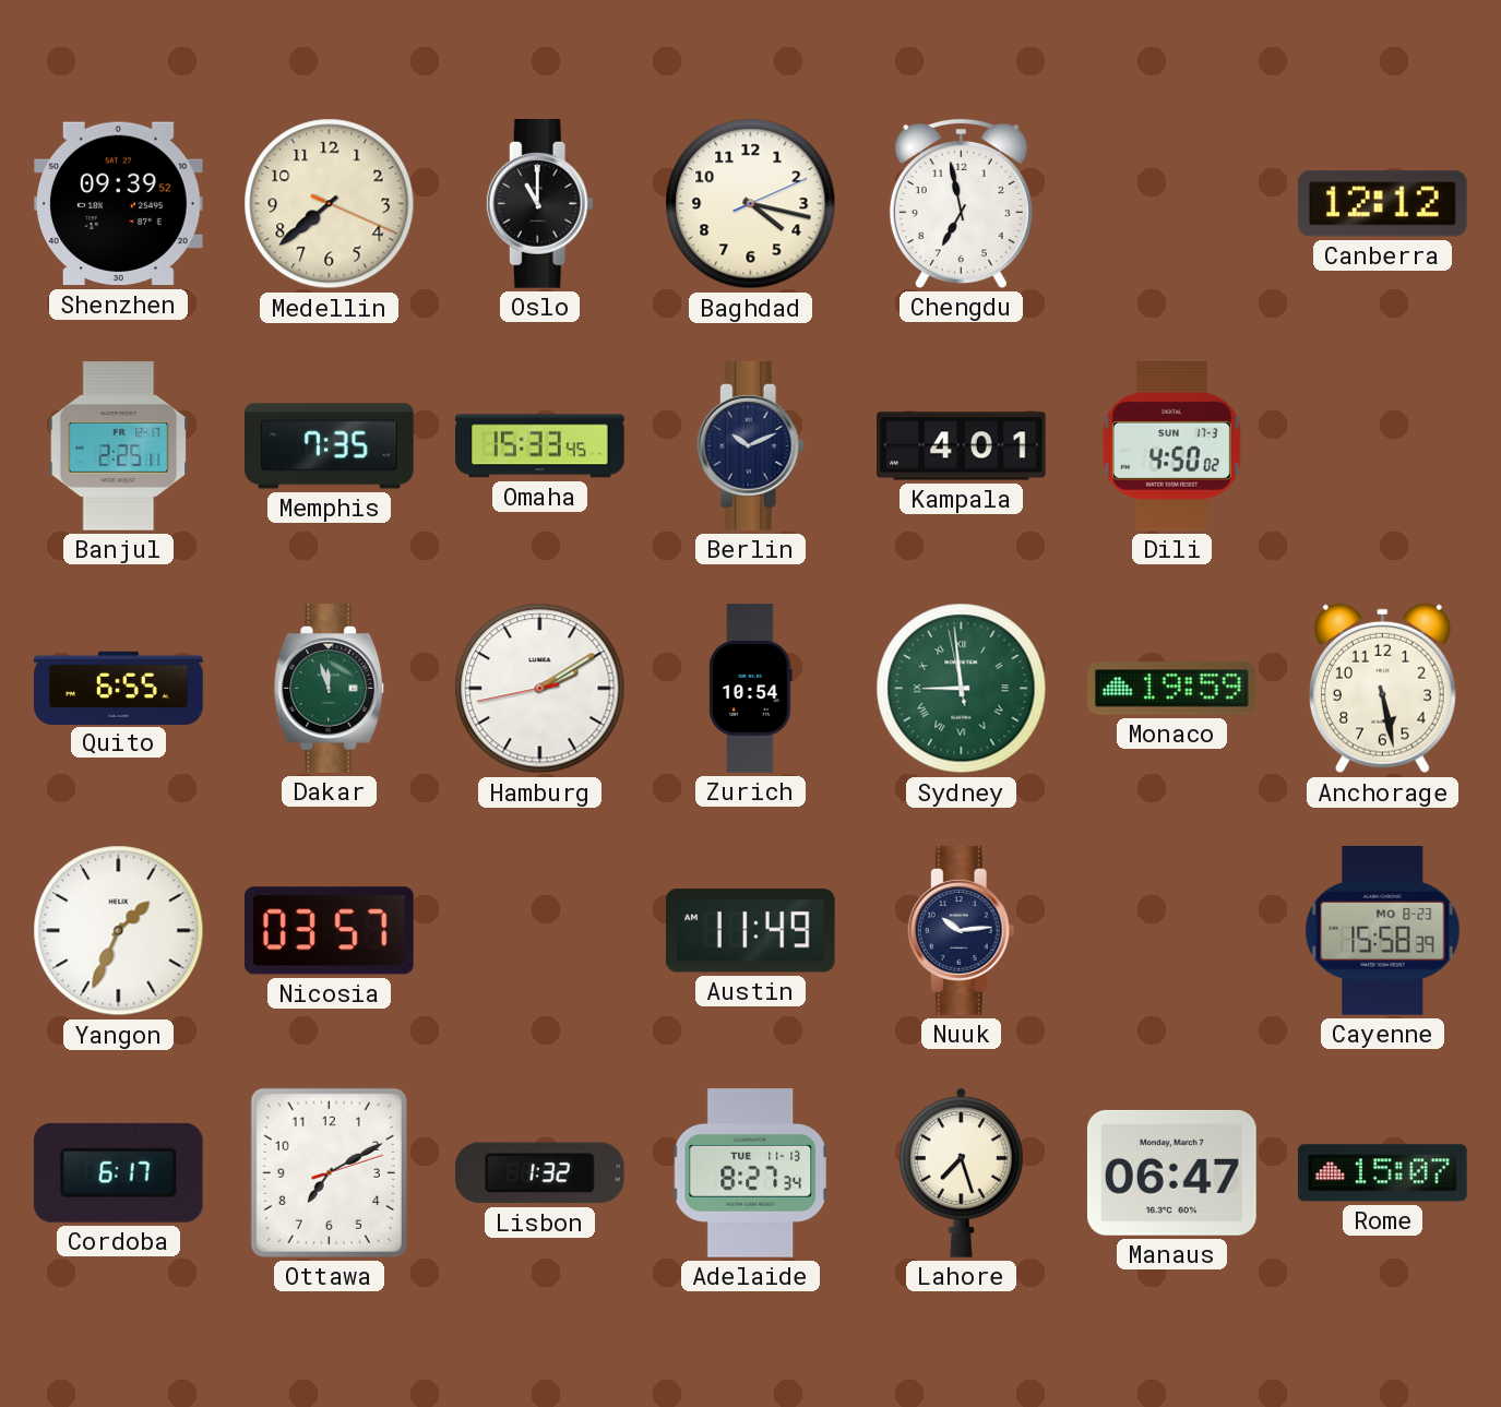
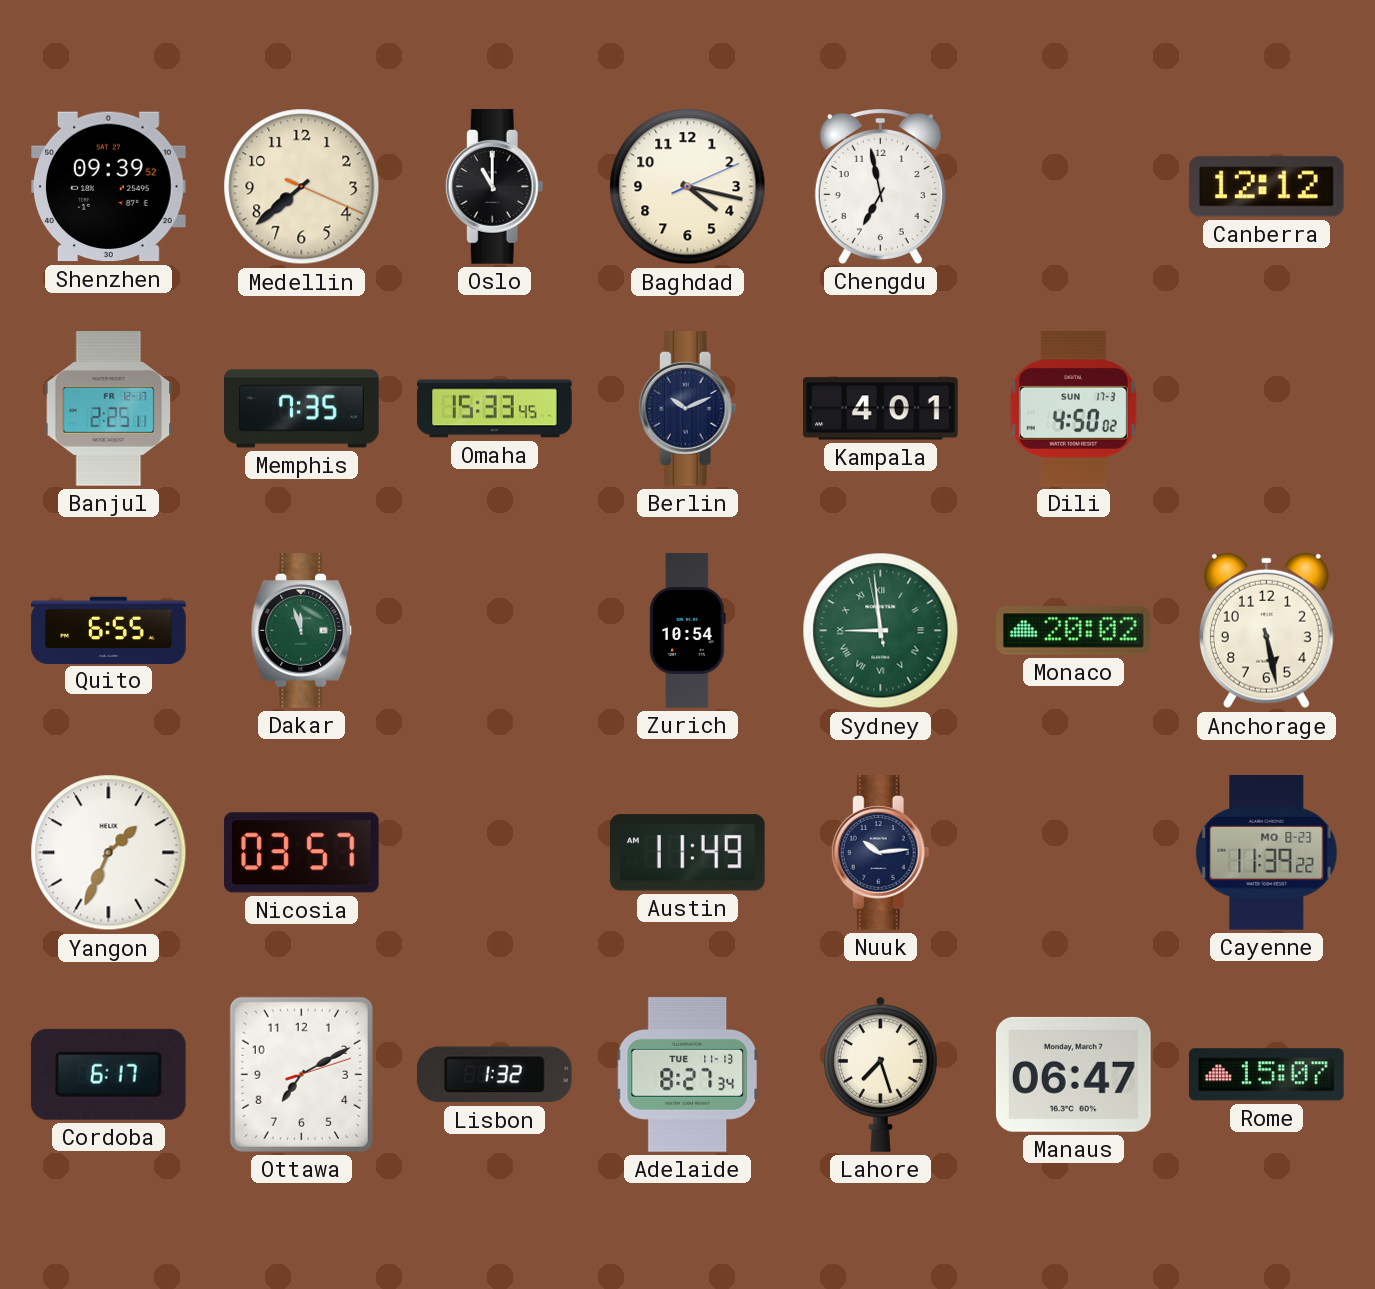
Hamburg: 2:09 -> none (540, 689)
Monaco: 19:59 -> 20:02 (1074, 631)
Cayenne: 15:58 -> 11:39 (1267, 853)
